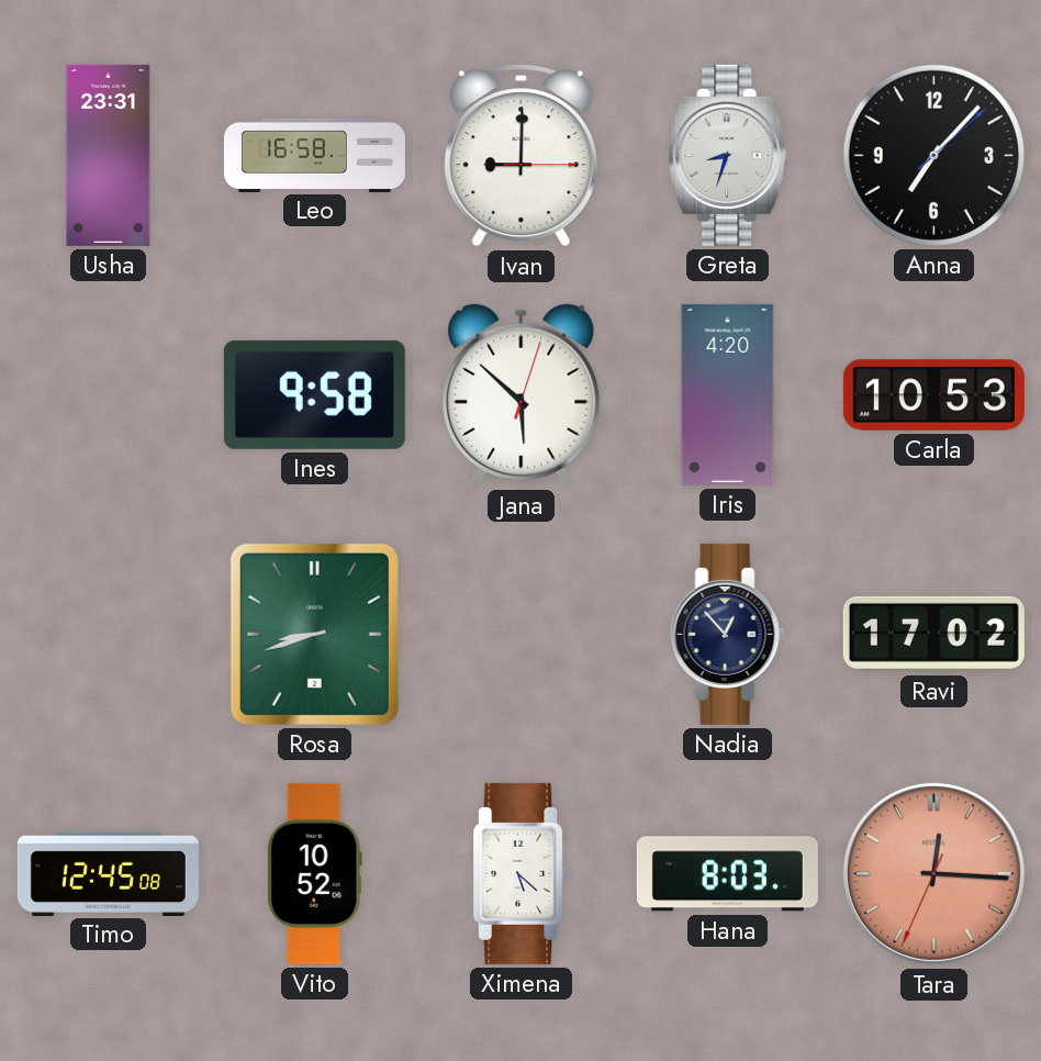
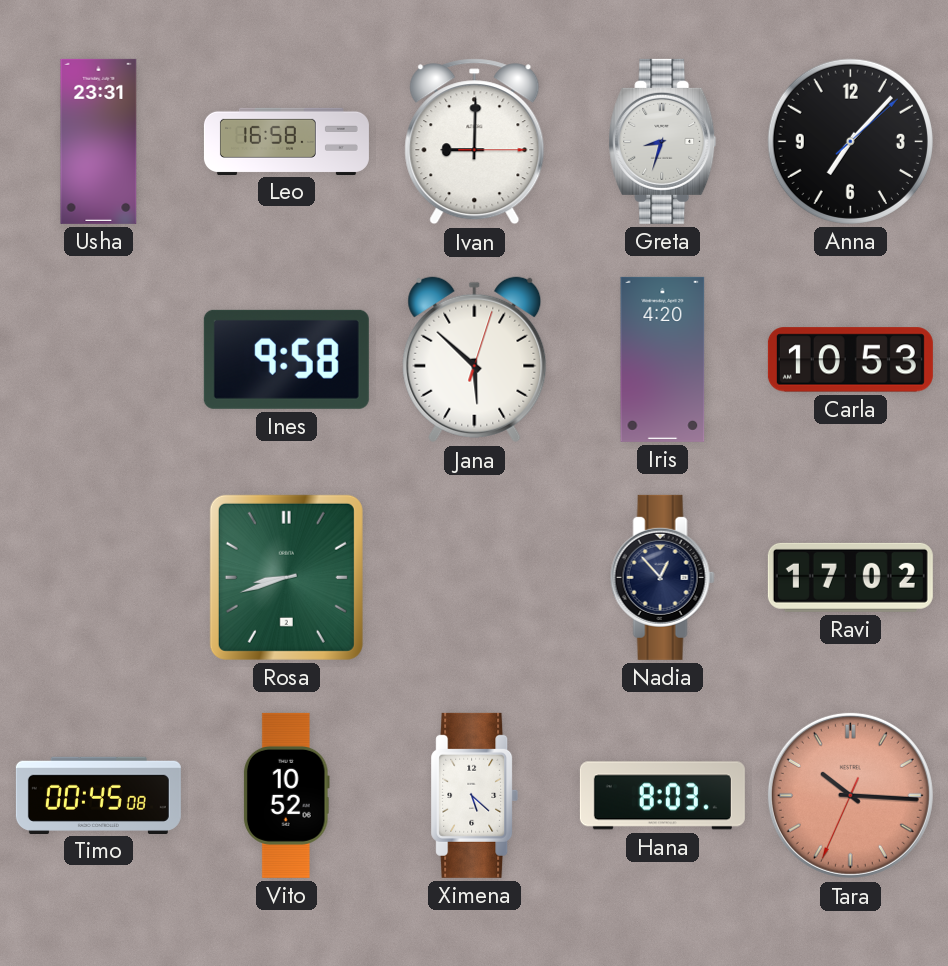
Timo: 12:45 -> 00:45 (98, 795)
Tara: 12:15 -> 10:15 (850, 795)
